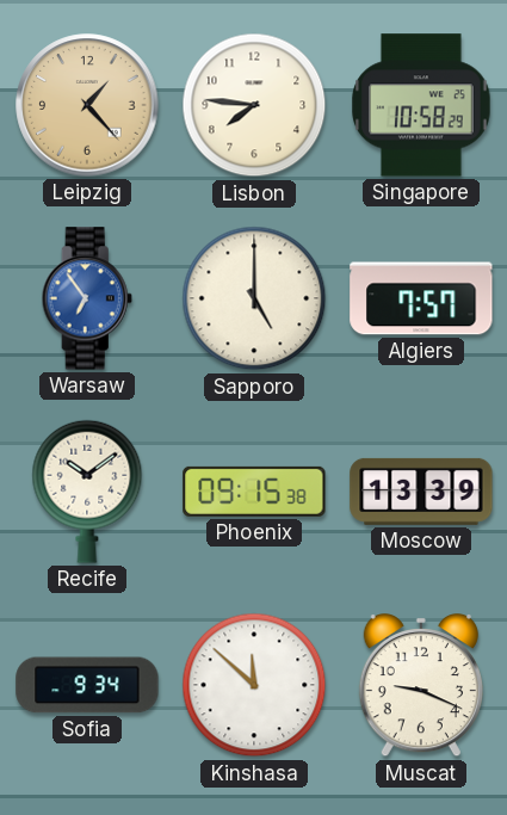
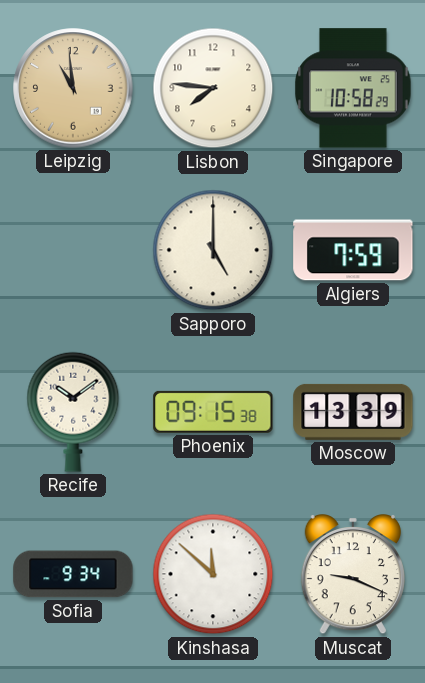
Leipzig: 1:23 -> 10:59 (73, 88)
Warsaw: 6:54 -> none (87, 298)
Algiers: 7:57 -> 7:59 (353, 250)
